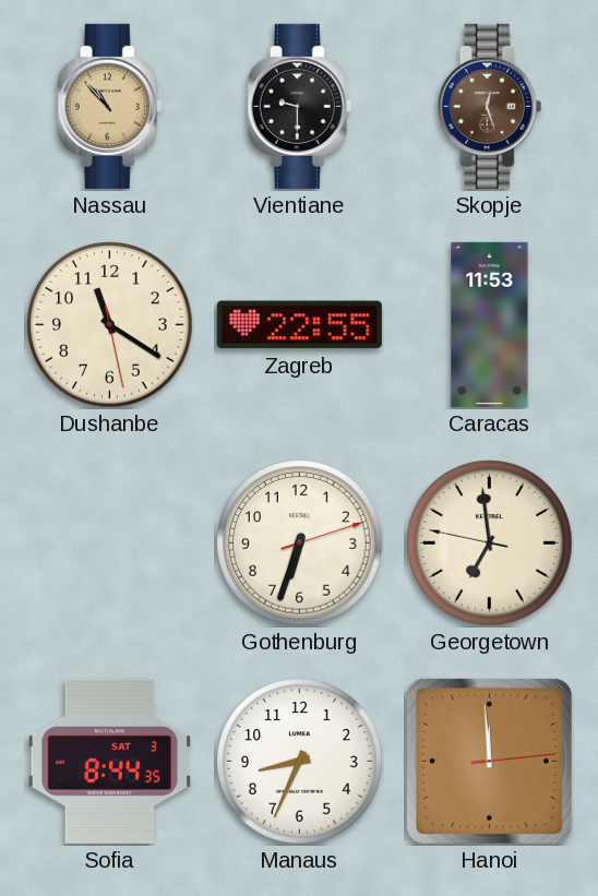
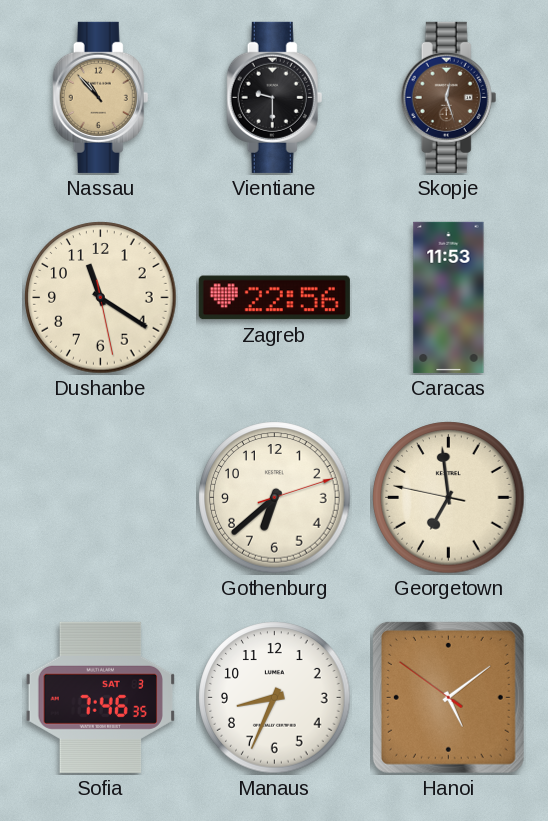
Zagreb: 22:55 -> 22:56 (274, 298)
Gothenburg: 6:33 -> 6:38 (275, 498)
Sofia: 8:44 -> 7:46 (100, 697)
Hanoi: 11:59 -> 5:08 (448, 697)
